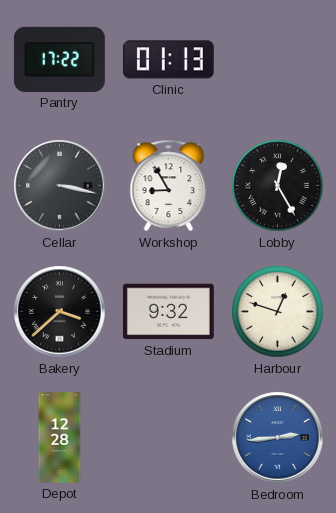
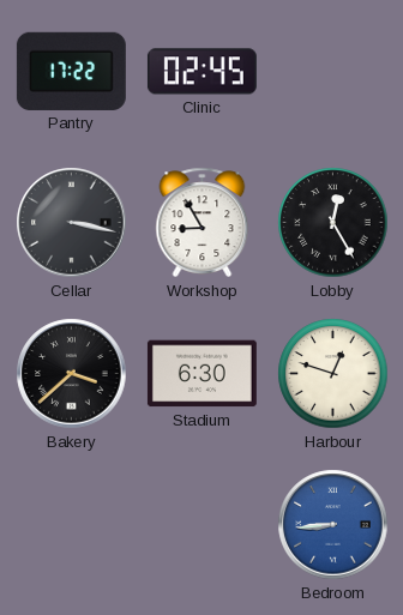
Clinic: 01:13 -> 02:45 (201, 72)
Stadium: 9:32 -> 6:30 (201, 374)
Depot: 12:28 -> none (60, 438)
Bedroom: 2:44 -> 8:44 (333, 525)
